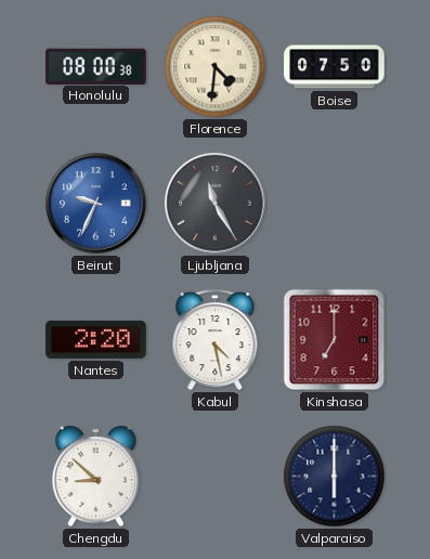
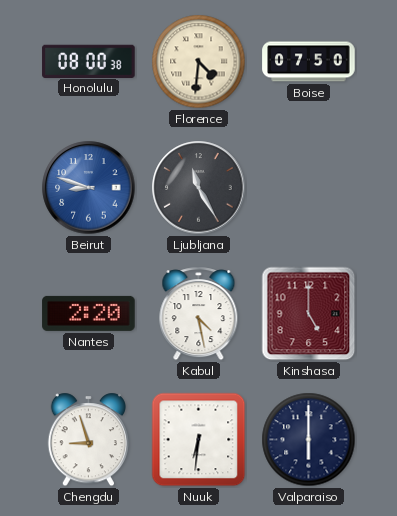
Beirut: 9:34 -> 8:48 (89, 188)
Kinshasa: 7:00 -> 5:00 (309, 314)
Chengdu: 8:52 -> 8:57 (88, 440)
Nuuk: none -> 6:31 (199, 440)
